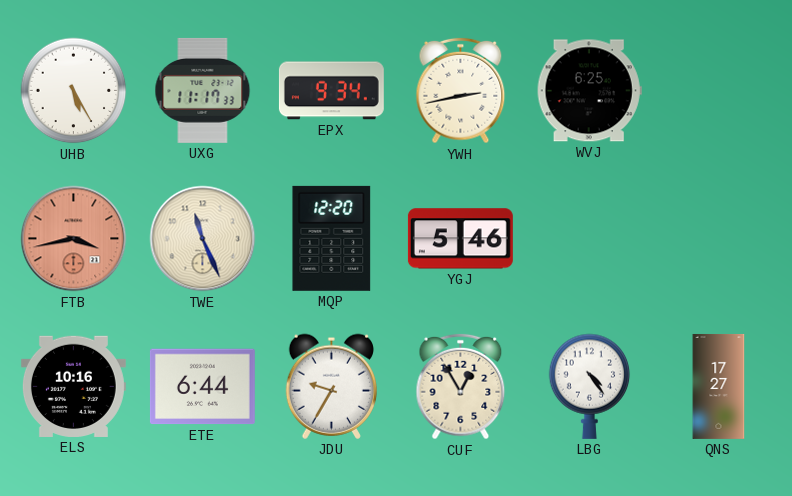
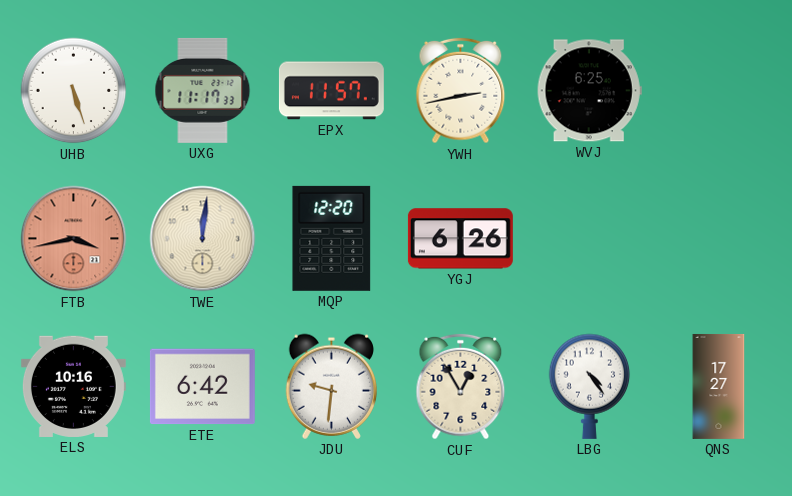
UHB: 5:25 -> 5:27 (74, 91)
EPX: 9:34 -> 11:57 (331, 91)
TWE: 11:26 -> 12:01 (203, 239)
YGJ: 5:46 -> 6:26 (460, 239)
ETE: 6:44 -> 6:42 (202, 387)
JDU: 9:35 -> 9:31 (331, 386)
